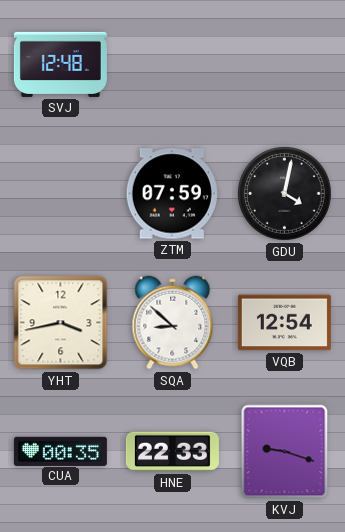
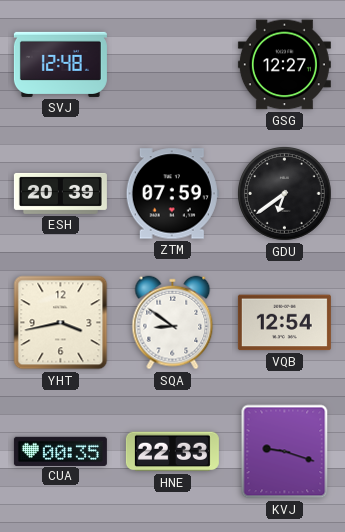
GSG: none -> 12:27 (284, 65)
ESH: none -> 20:39 (60, 193)
GDU: 4:02 -> 6:39 (285, 194)
SQA: 8:52 -> 8:51 (173, 323)
